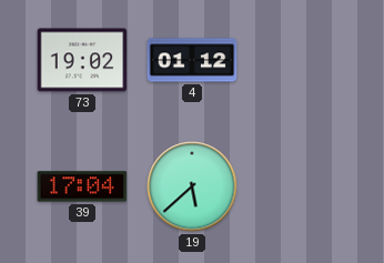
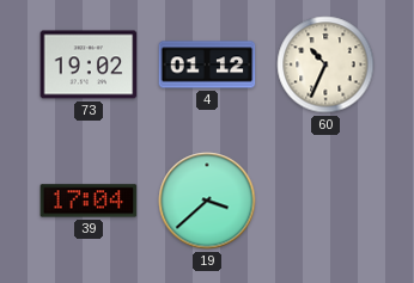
60: none -> 10:34 (325, 64)
19: 5:38 -> 3:38 (207, 201)
